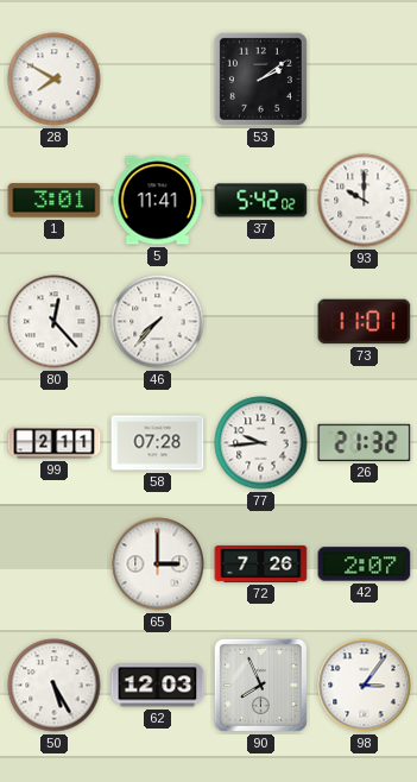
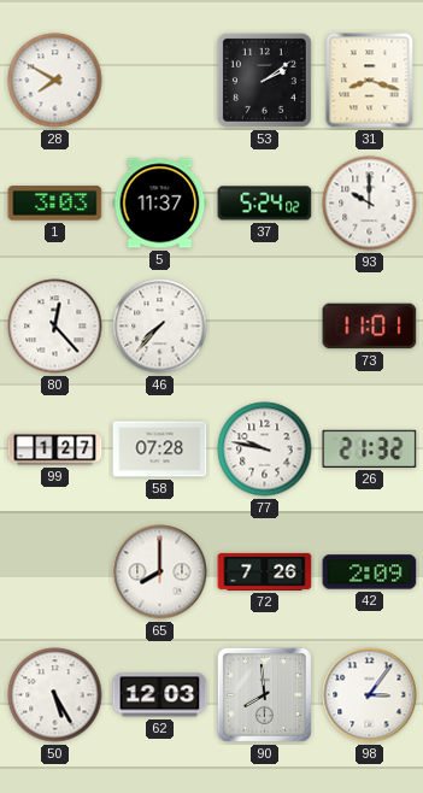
31: none -> 8:18 (370, 81)
1: 3:01 -> 3:03 (55, 204)
5: 11:41 -> 11:37 (160, 204)
37: 5:42 -> 5:24 (265, 204)
99: 2:11 -> 1:27 (55, 450)
77: 9:44 -> 9:47 (265, 450)
65: 3:00 -> 8:00 (160, 572)
42: 2:07 -> 2:09 (370, 572)
90: 7:56 -> 7:59 (264, 694)
